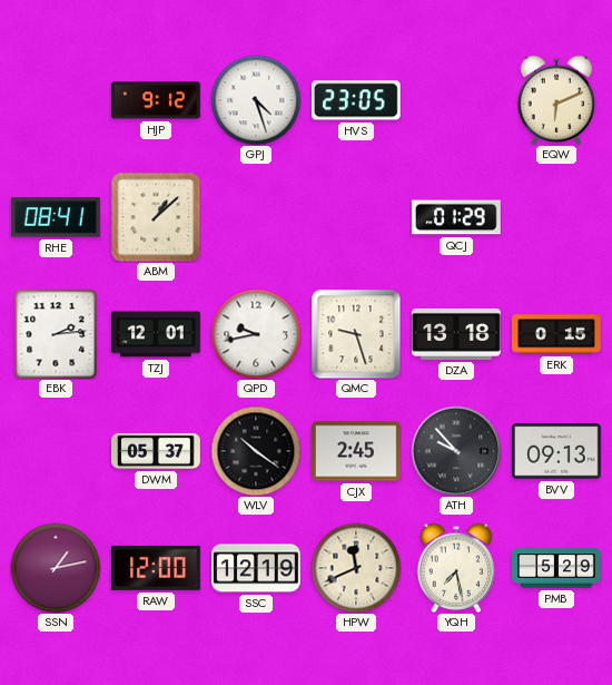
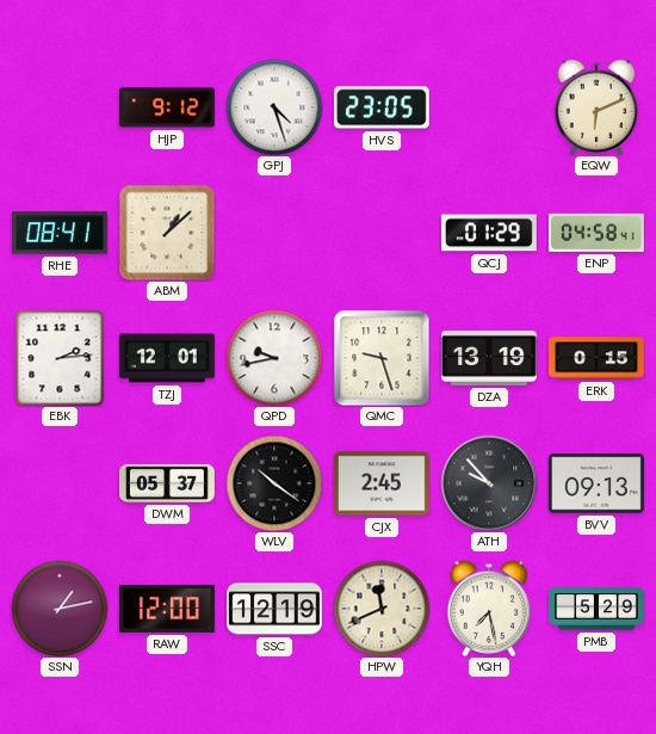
ENP: none -> 04:58 (596, 233)
DZA: 13:18 -> 13:19 (490, 358)
